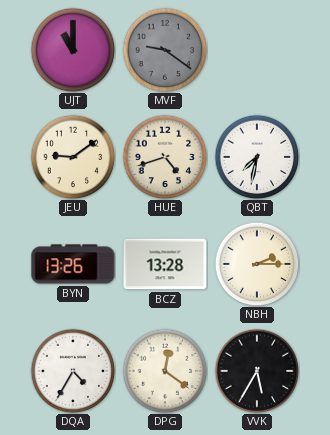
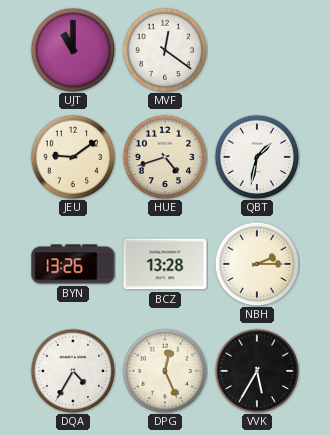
MVF: 9:21 -> 12:21 (165, 50)
MVF dial: grey -> white (165, 50)
QBT: 7:32 -> 1:32 (257, 157)
DPG: 12:21 -> 12:26 (165, 371)
